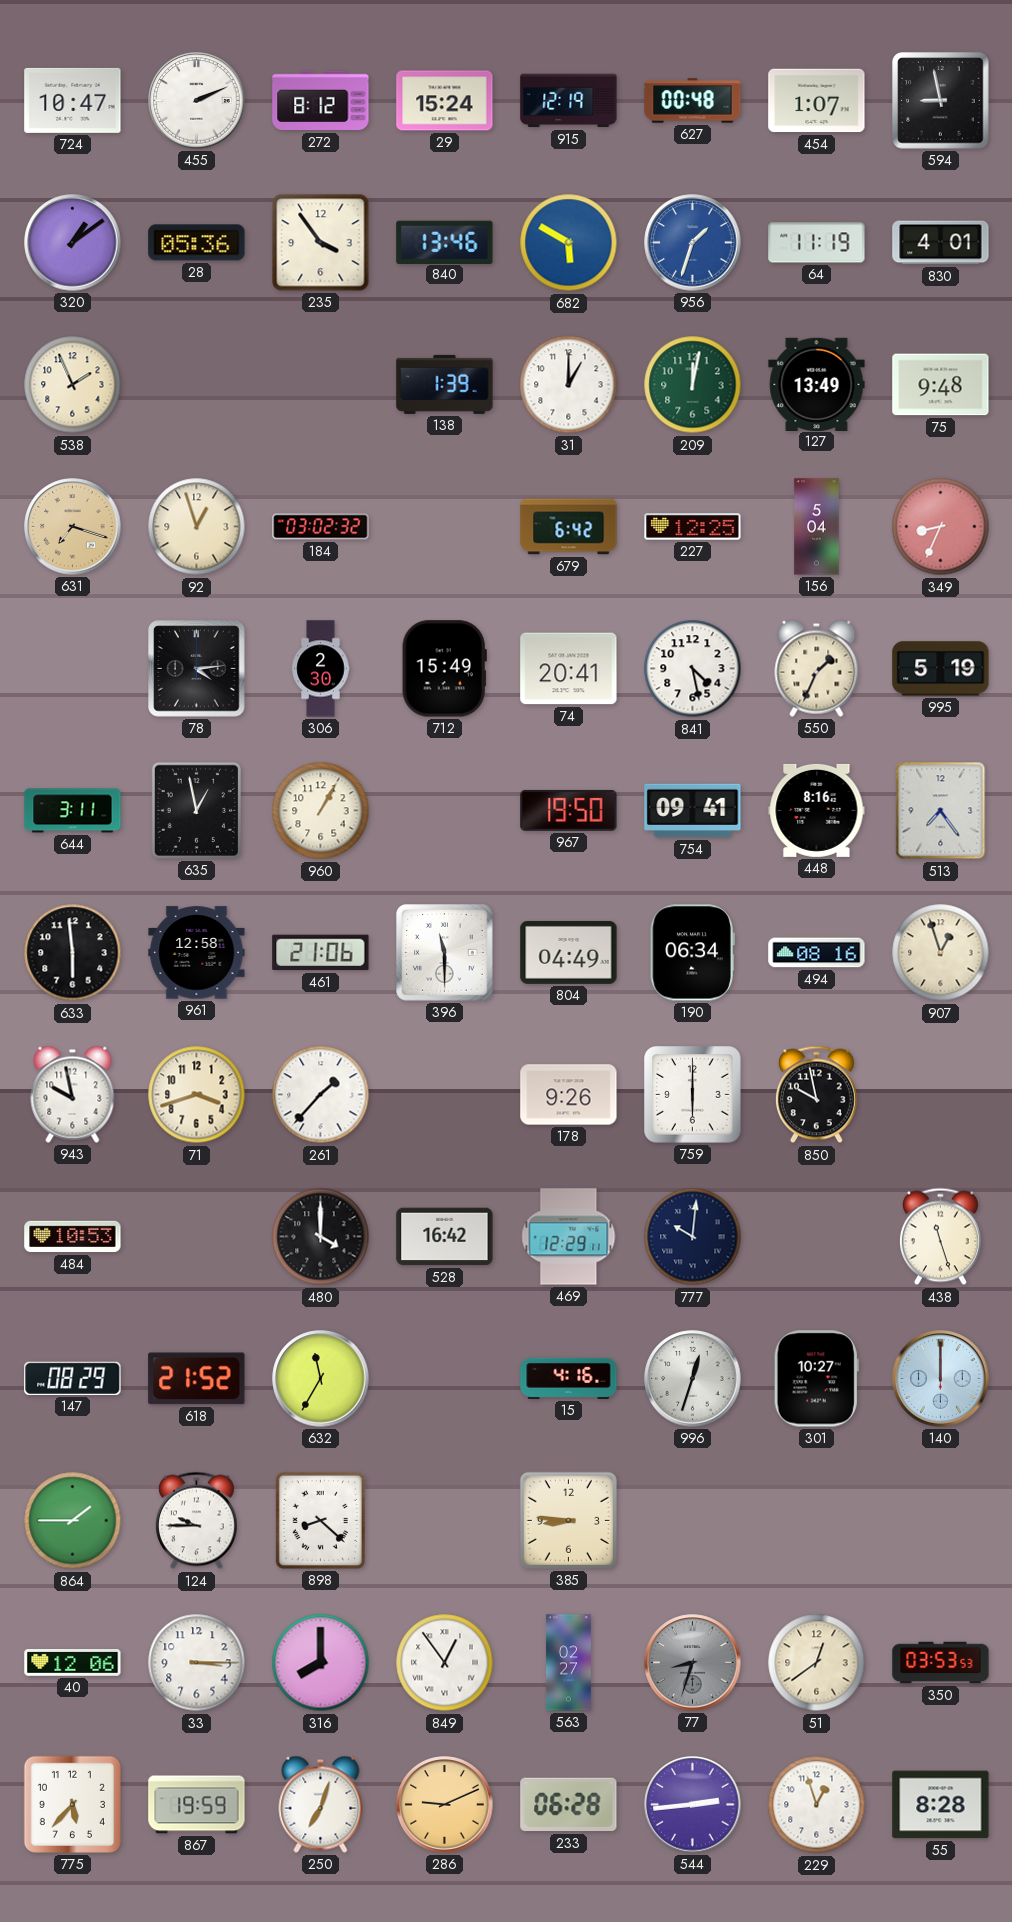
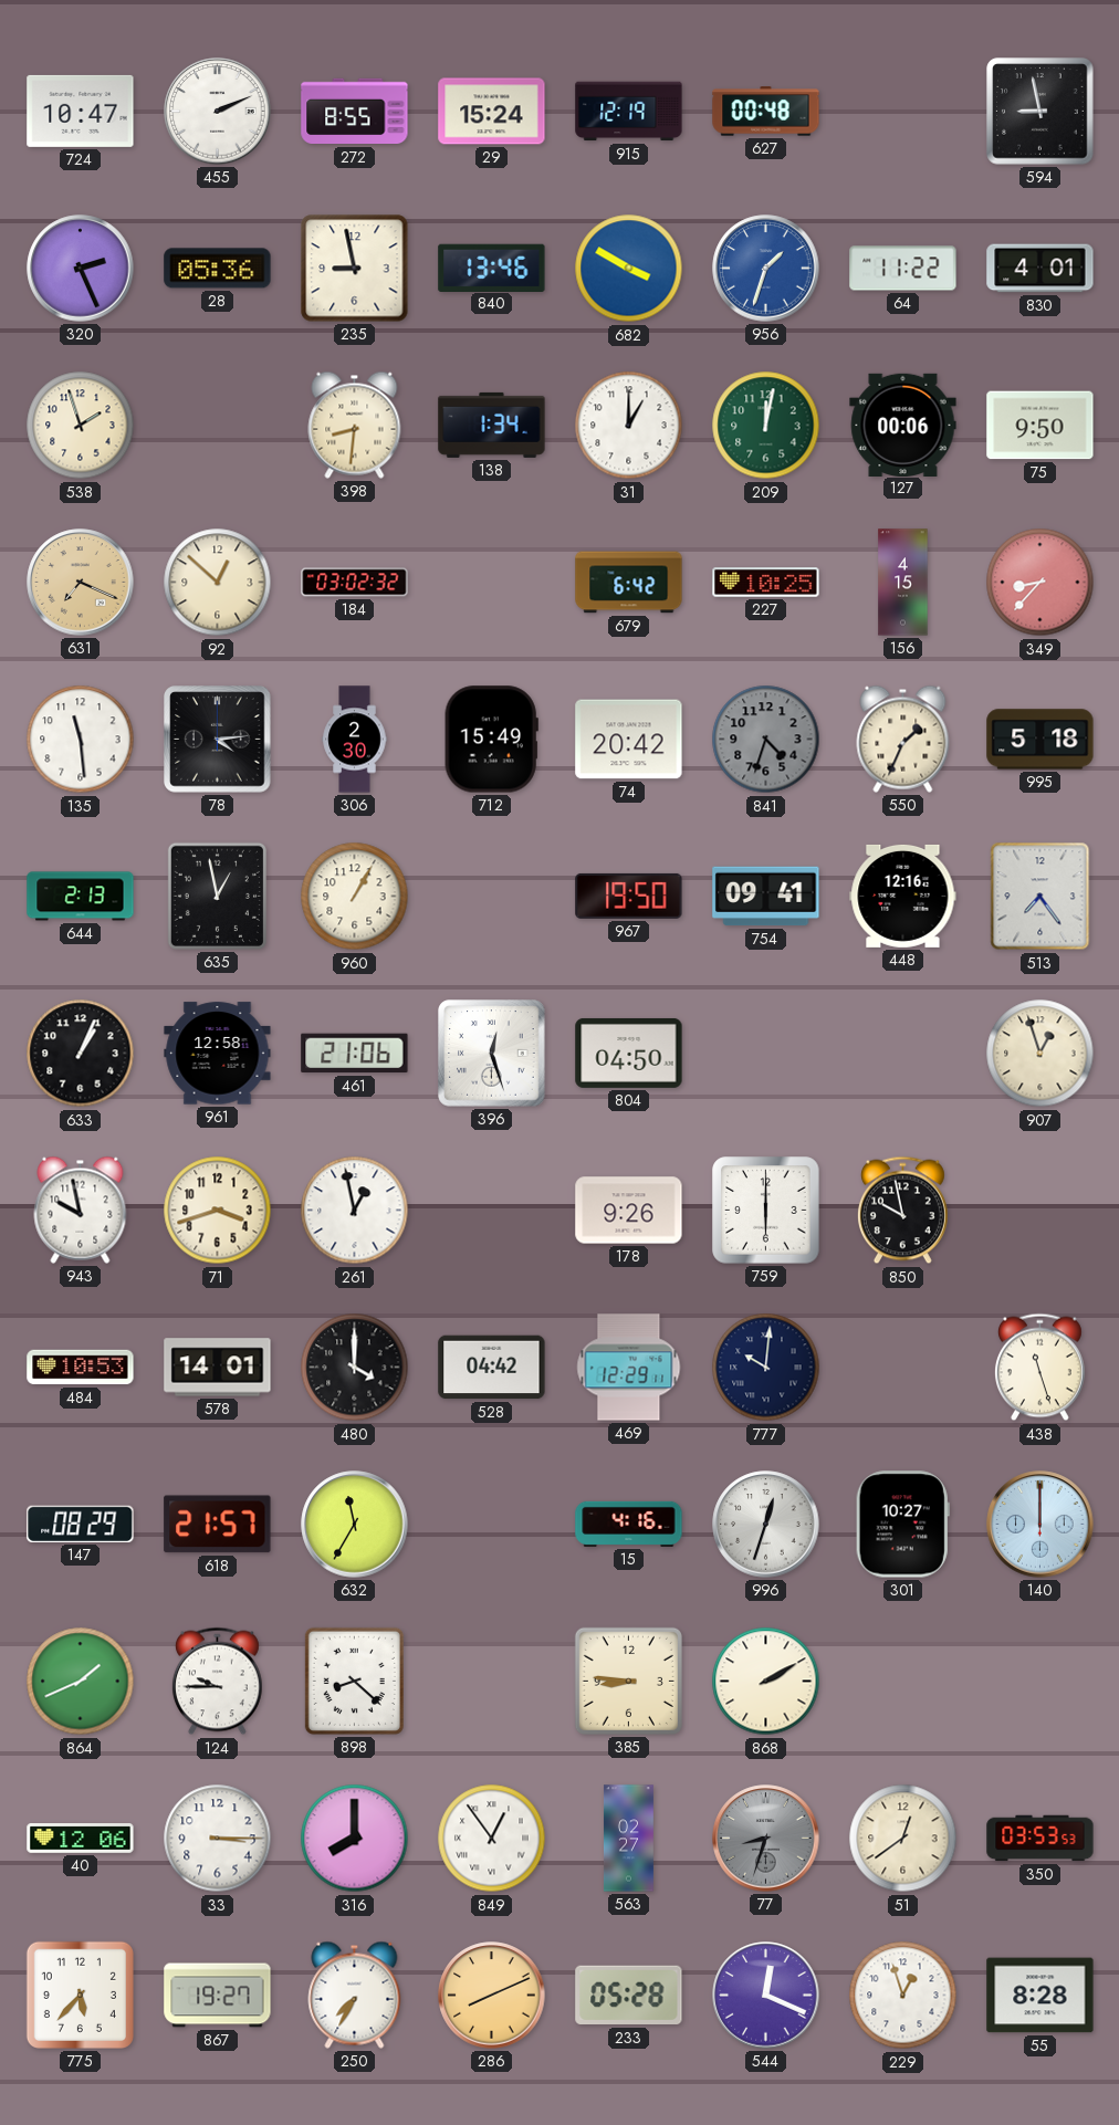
272: 8:12 -> 8:55 (355, 112)
454: 1:07 -> none (817, 101)
320: 1:09 -> 2:26 (81, 269)
235: 3:54 -> 8:58 (355, 269)
682: 5:50 -> 3:50 (629, 269)
64: 11:19 -> 11:22 (903, 269)
538: 1:56 -> 1:57 (81, 426)
398: none -> 8:31 (355, 425)
138: 1:39 -> 1:34 (492, 425)
127: 13:49 -> 00:06 (903, 425)
75: 9:48 -> 9:50 (1040, 426)
631: 7:18 -> 7:19 (81, 583)
92: 12:57 -> 12:52 (218, 583)
227: 12:25 -> 10:25 (766, 583)
156: 5:04 -> 4:15 (903, 583)
349: 8:34 -> 8:37 (1040, 583)
135: none -> 11:29 (81, 740)
74: 20:41 -> 20:42 (629, 740)
841: 4:28 -> 4:33 (766, 740)
841 dial: white -> grey (766, 740)
995: 5:19 -> 5:18 (1040, 740)
644: 3:11 -> 2:13 (81, 897)
448: 8:16 -> 12:16 (903, 896)
633: 5:59 -> 1:04 (81, 1054)
396: 11:30 -> 12:27 (492, 1054)
804: 04:49 -> 04:50 (629, 1053)
190: 06:34 -> none (692, 953)
494: 08:16 -> none (817, 953)
261: 1:37 -> 12:58 (355, 1211)
578: none -> 14:01 (218, 1368)
528: 16:42 -> 04:42 (492, 1368)
618: 21:52 -> 21:57 (218, 1525)
864: 1:45 -> 1:41 (81, 1682)
868: none -> 2:10 (766, 1682)
867: 19:59 -> 19:27 (218, 1996)
250: 7:03 -> 7:35 (355, 1995)
286: 9:11 -> 8:11 (492, 1996)
233: 06:28 -> 05:28 (629, 1996)
544: 2:44 -> 12:19 (766, 1996)
